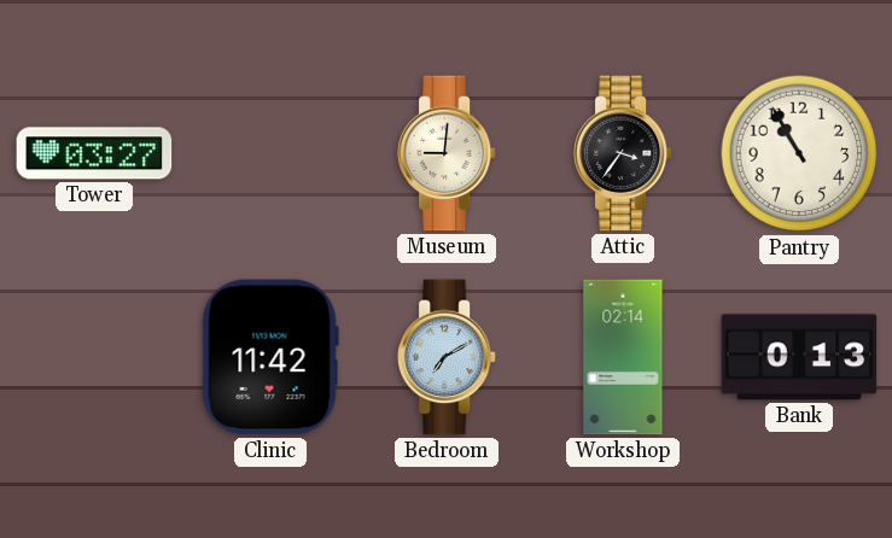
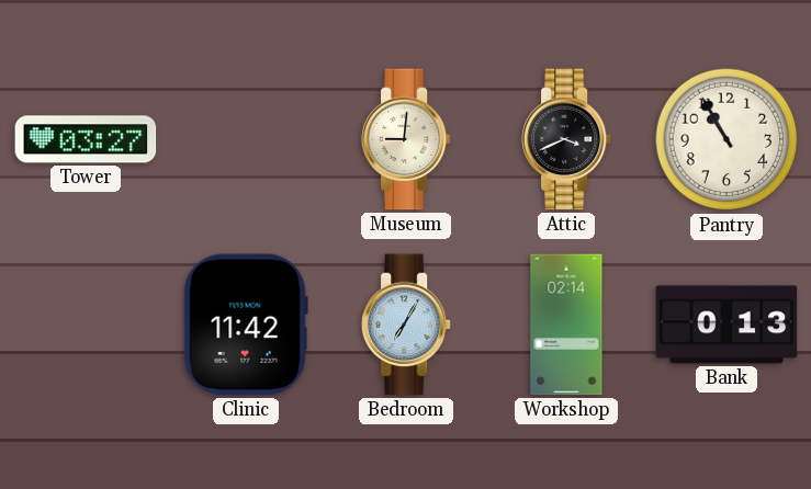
Attic: 3:36 -> 3:41 (566, 139)
Bedroom: 7:10 -> 7:05 (406, 325)
